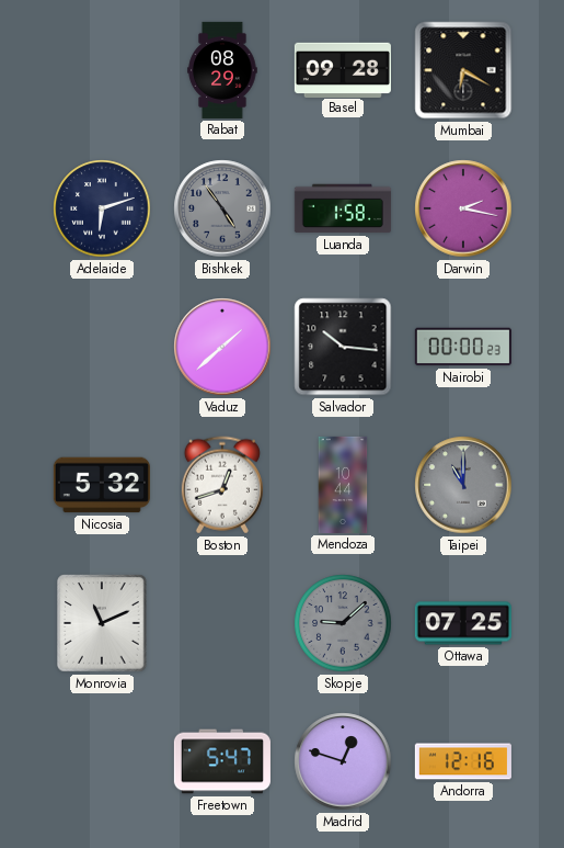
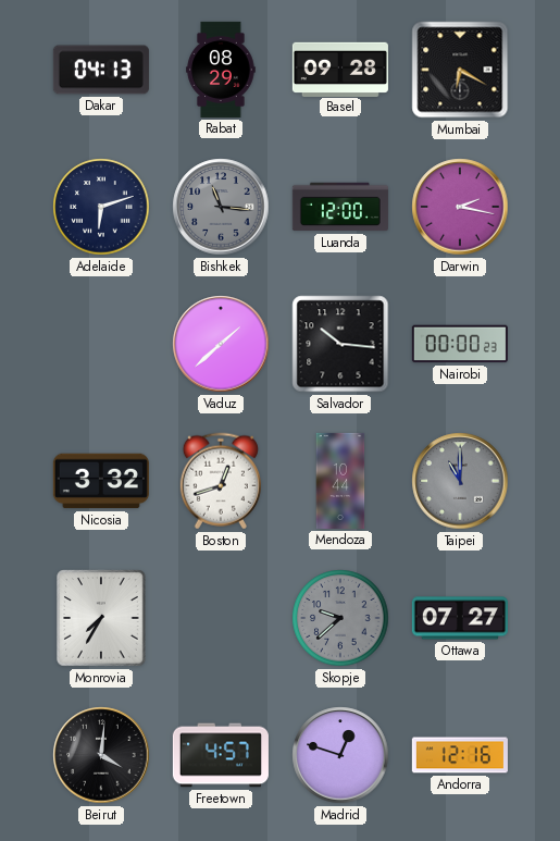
Dakar: none -> 04:13 (101, 70)
Bishkek: 4:54 -> 11:16 (221, 207)
Luanda: 1:58 -> 12:00 (340, 207)
Nicosia: 5:32 -> 3:32 (101, 481)
Monrovia: 11:11 -> 7:35 (101, 618)
Skopje: 9:08 -> 9:38 (340, 618)
Ottawa: 07:25 -> 07:27 (460, 618)
Beirut: none -> 4:01 (101, 755)
Freetown: 5:47 -> 4:57 (221, 755)
